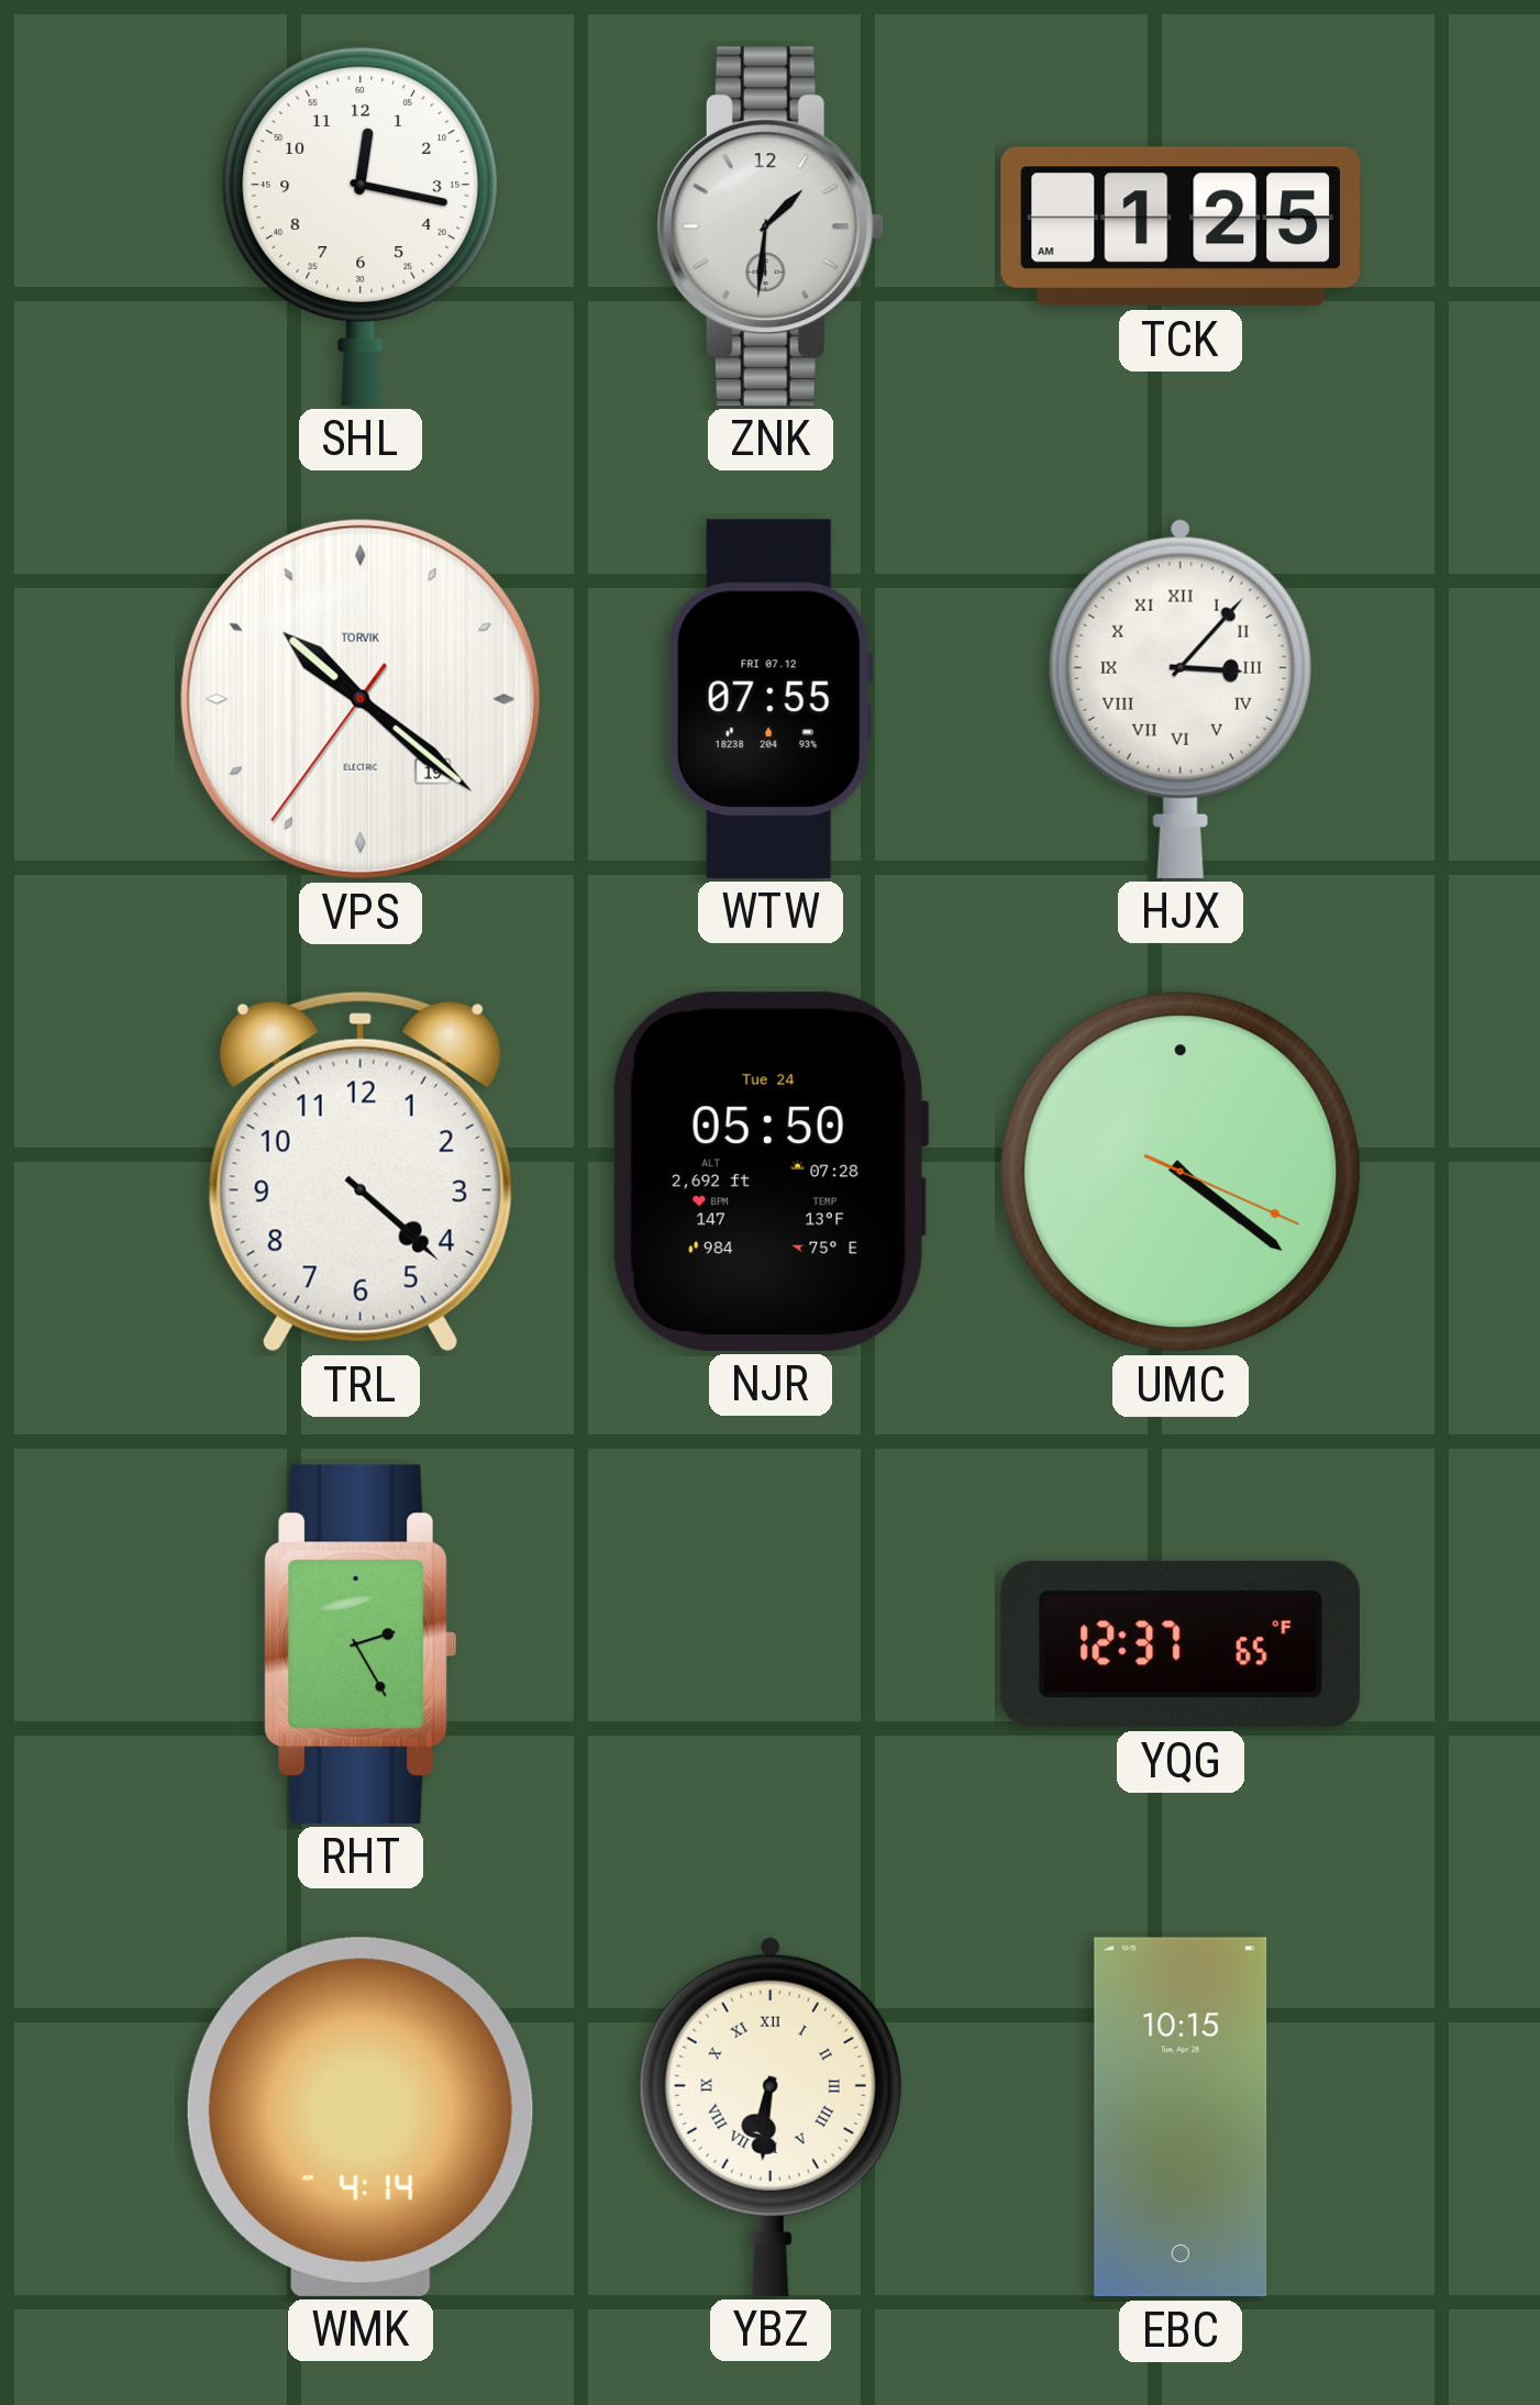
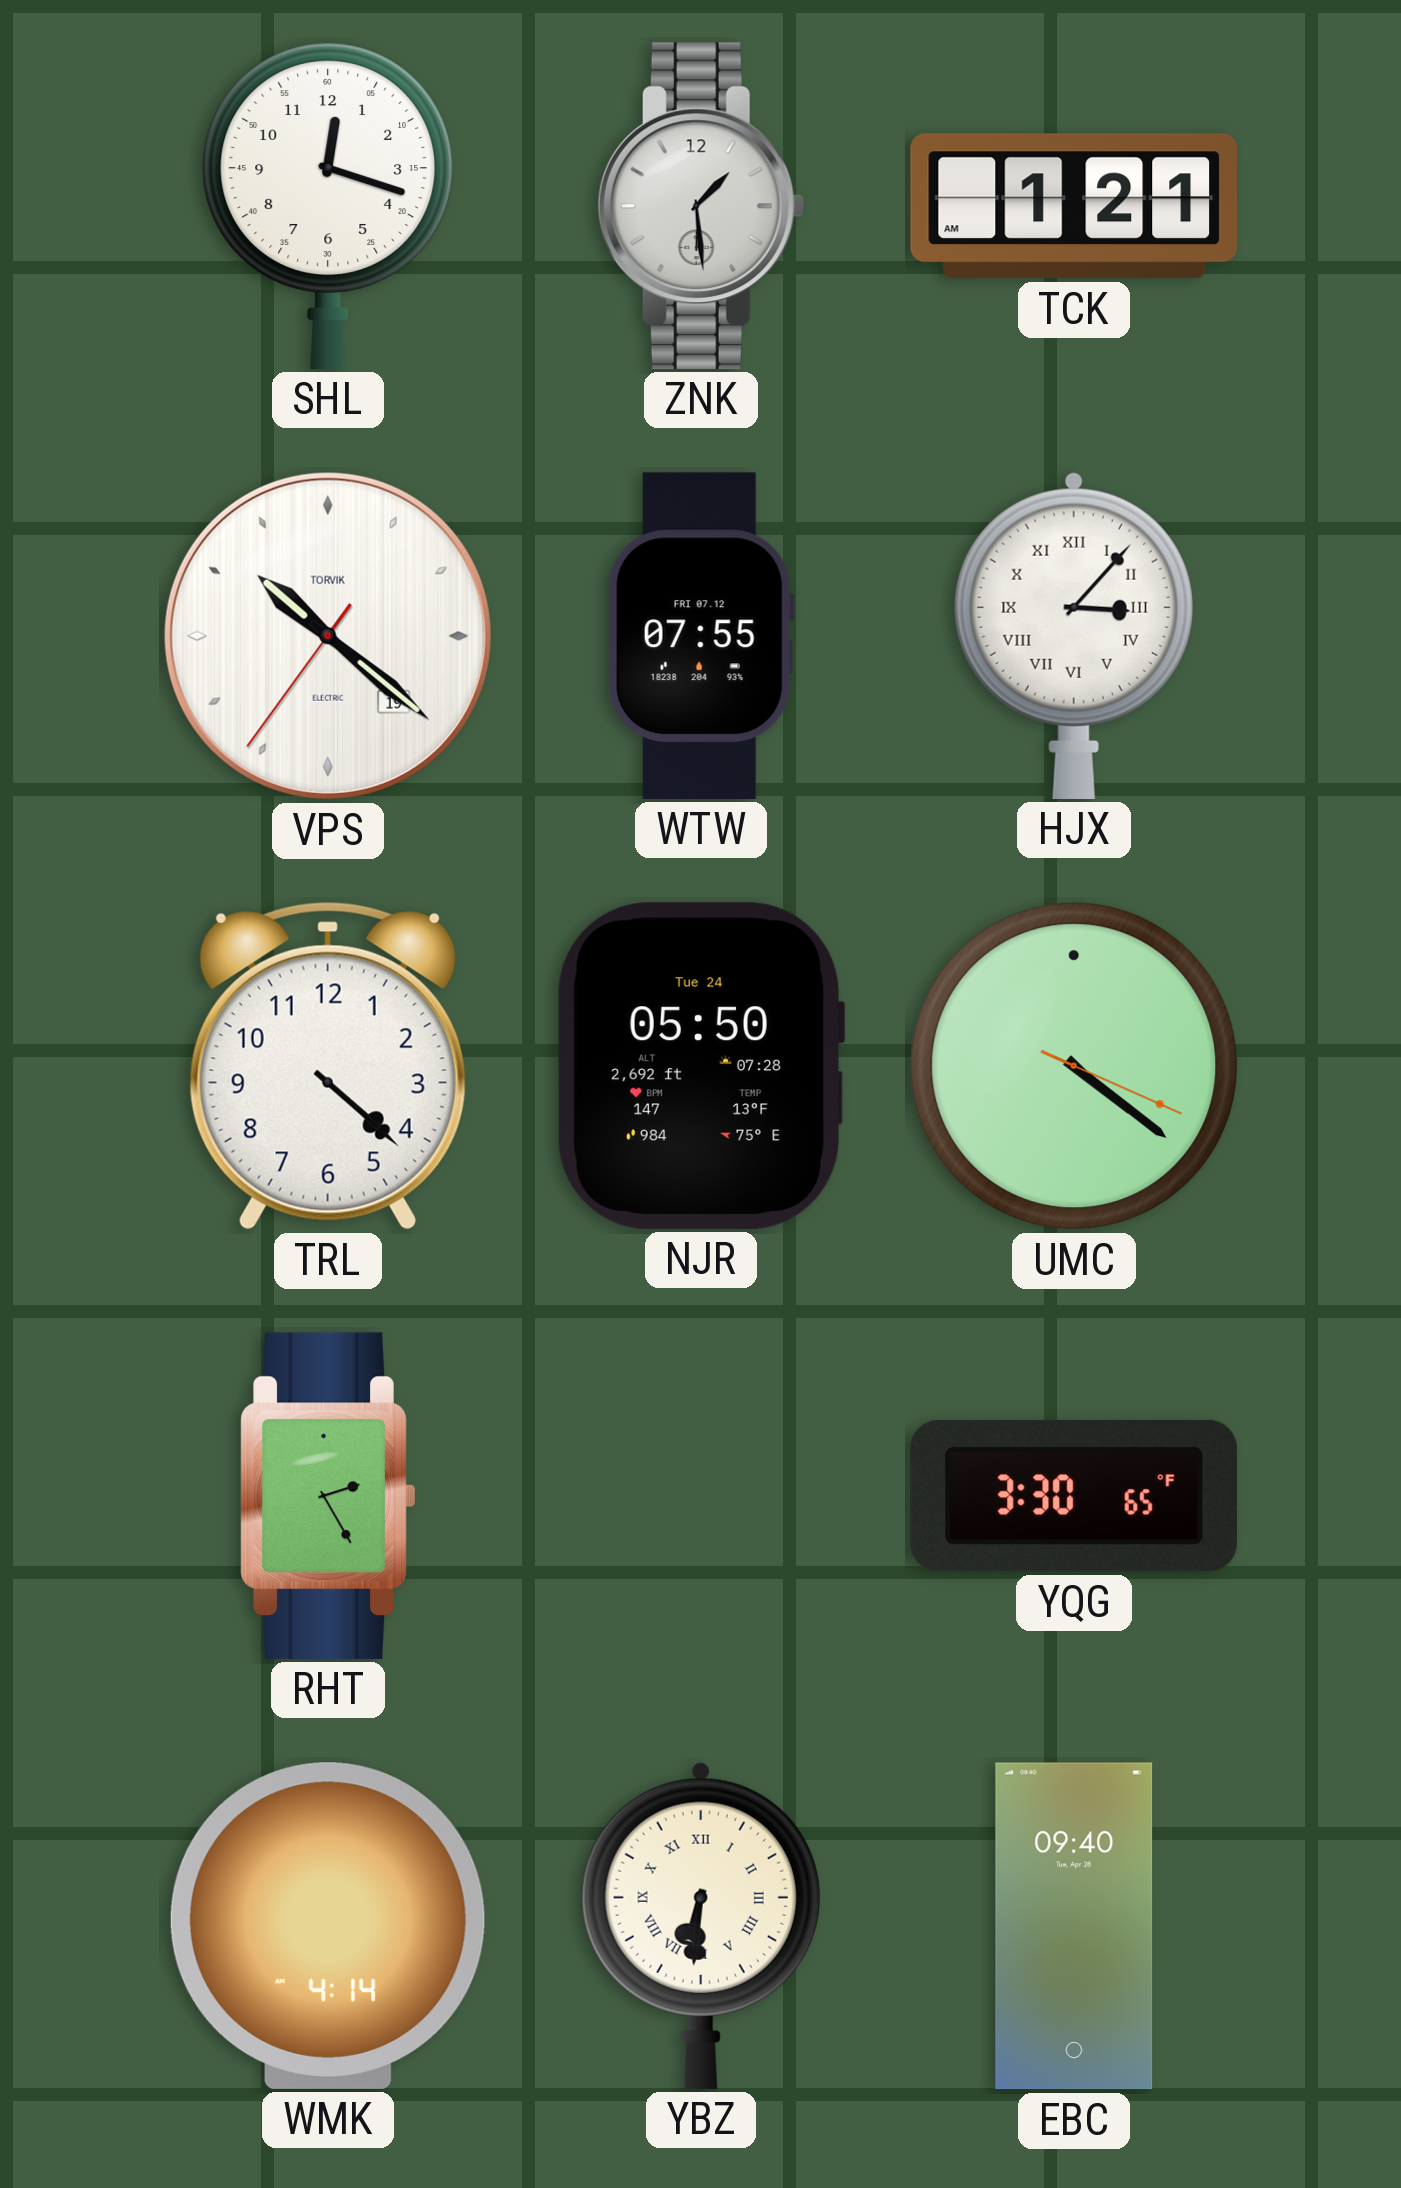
SHL: 12:17 -> 12:18 (328, 206)
ZNK: 1:31 -> 1:29 (701, 206)
TCK: 1:25 -> 1:21 (1073, 206)
YQG: 12:37 -> 3:30 (1074, 1496)
EBC: 10:15 -> 09:40 (1074, 1926)
